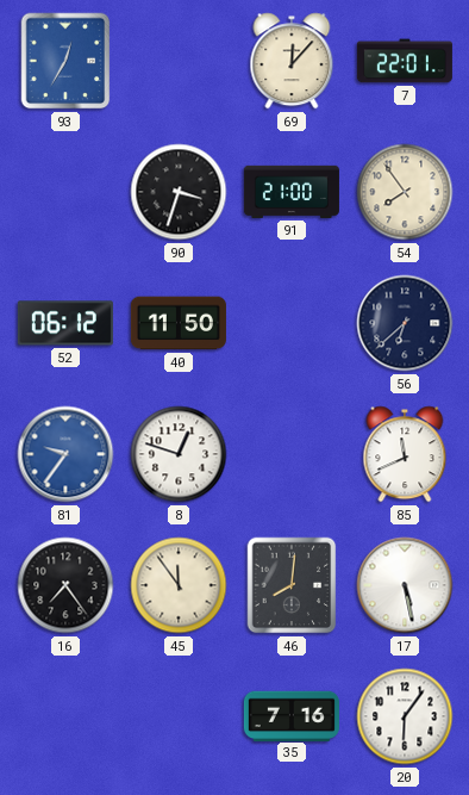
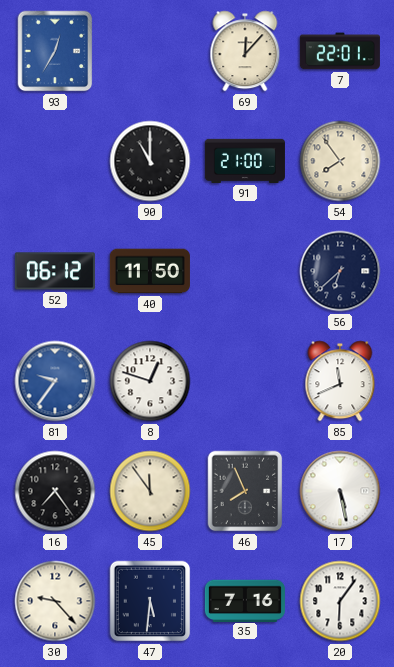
90: 3:33 -> 11:00 (150, 161)
46: 8:01 -> 7:56 (245, 491)
30: none -> 9:23 (55, 601)
47: none -> 5:31 (150, 601)
